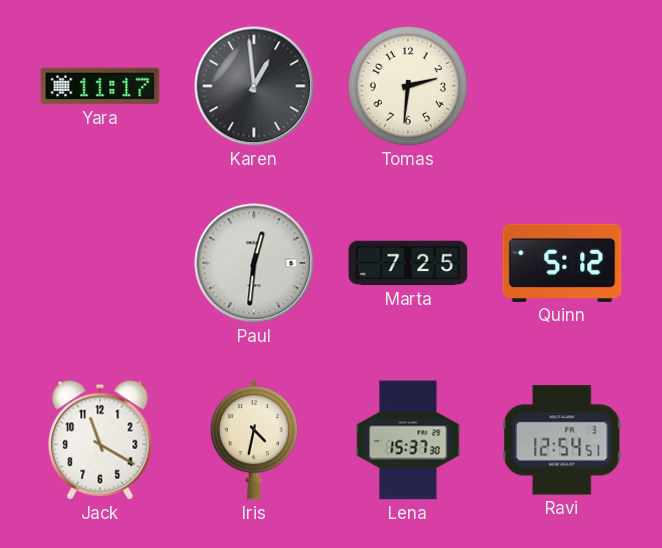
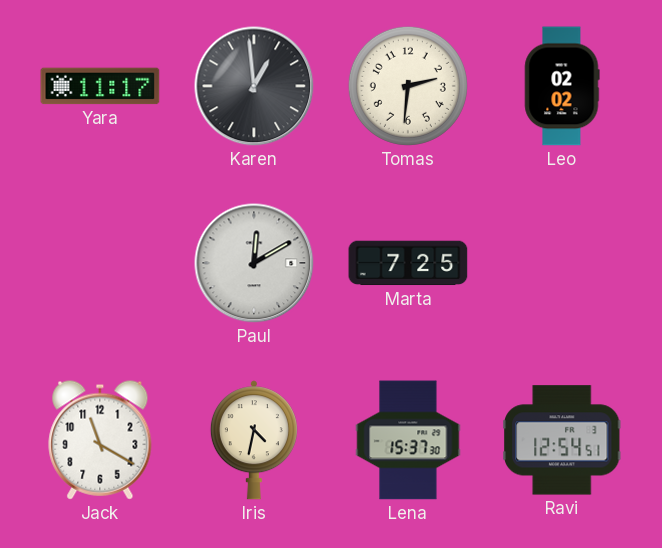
Leo: none -> 02:02 (562, 86)
Paul: 12:31 -> 12:10 (254, 263)
Quinn: 5:12 -> none (562, 263)
